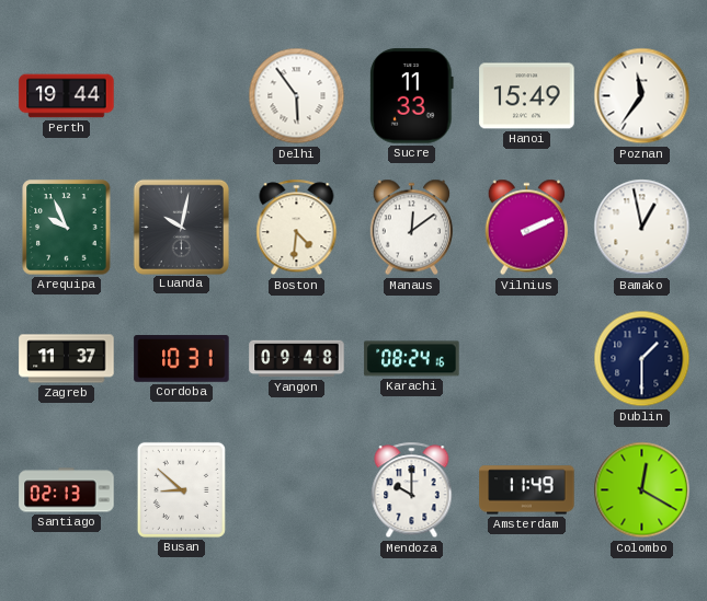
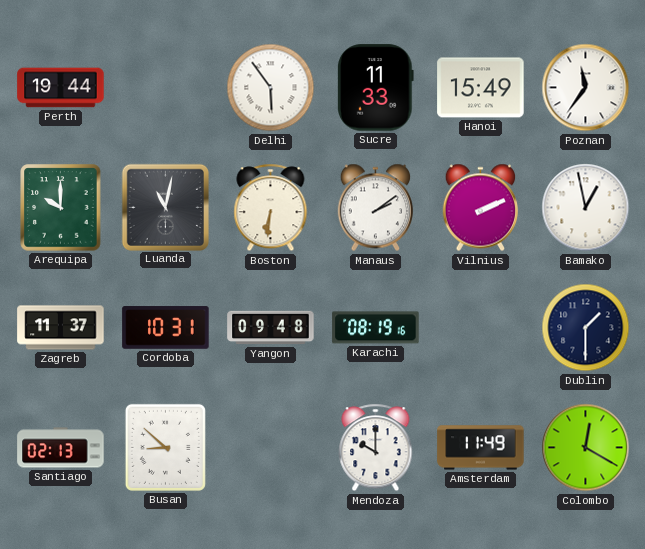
Arequipa: 9:56 -> 10:00 (61, 208)
Luanda: 10:02 -> 11:02 (165, 207)
Boston: 4:31 -> 6:31 (271, 208)
Manaus: 12:09 -> 2:09 (376, 208)
Karachi: 08:24 -> 08:19 (376, 328)
